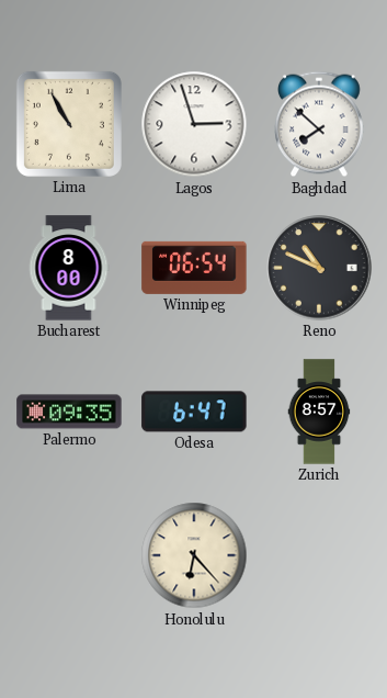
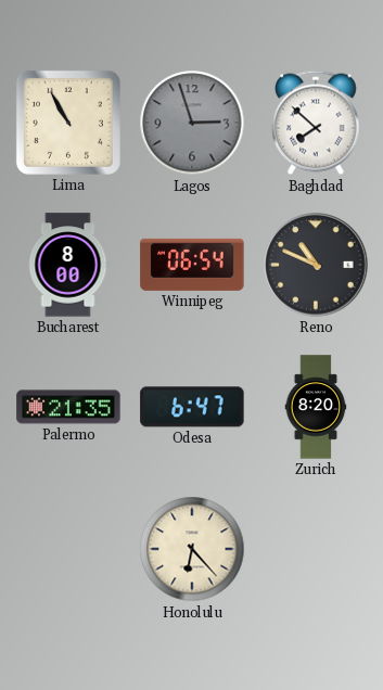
Lagos dial: white -> grey (192, 123)
Palermo: 09:35 -> 21:35 (68, 407)
Zurich: 8:57 -> 8:20 (316, 407)
